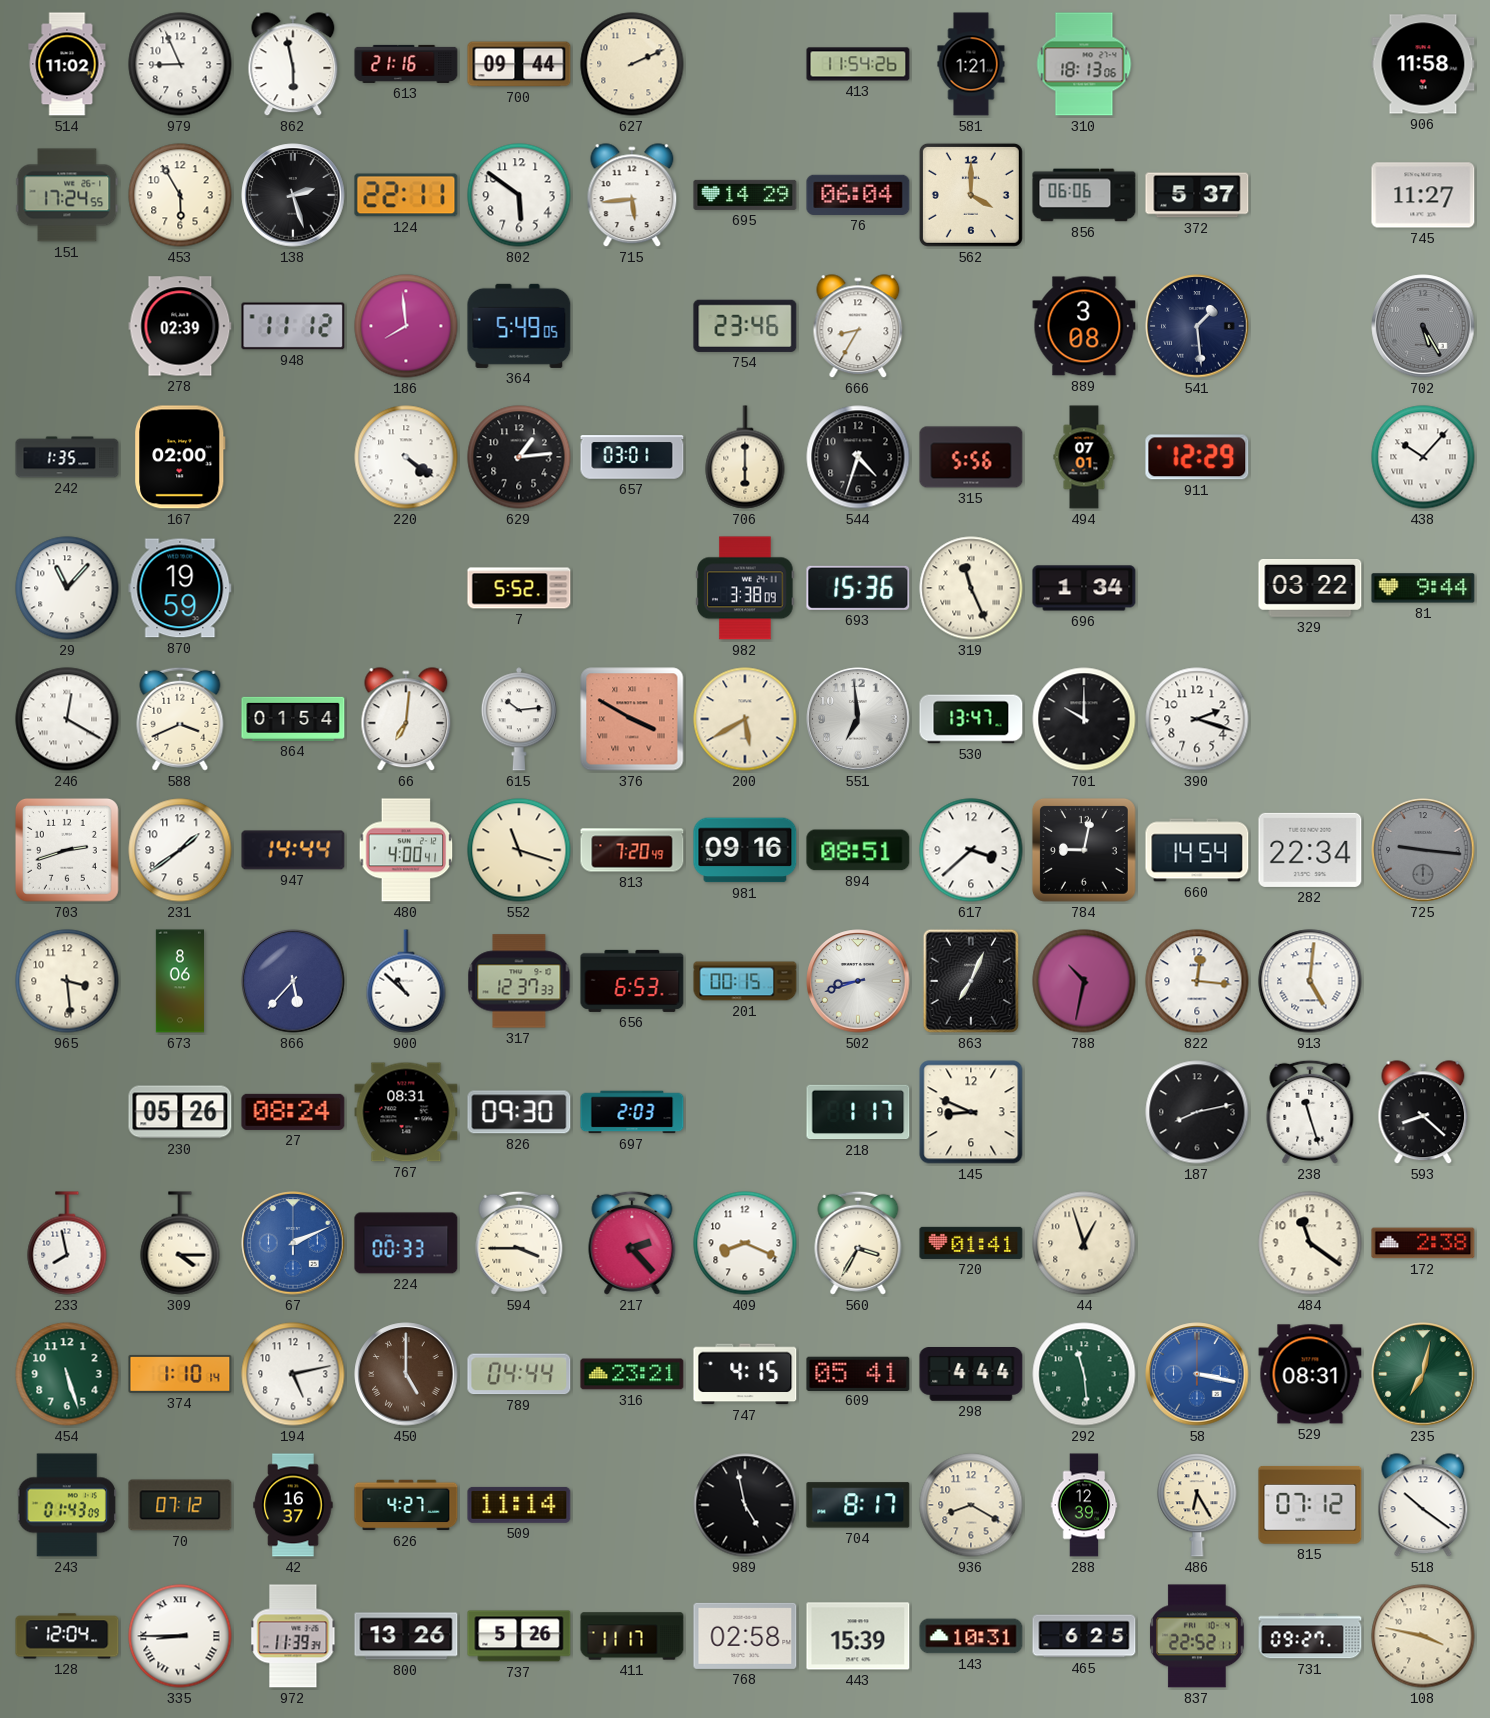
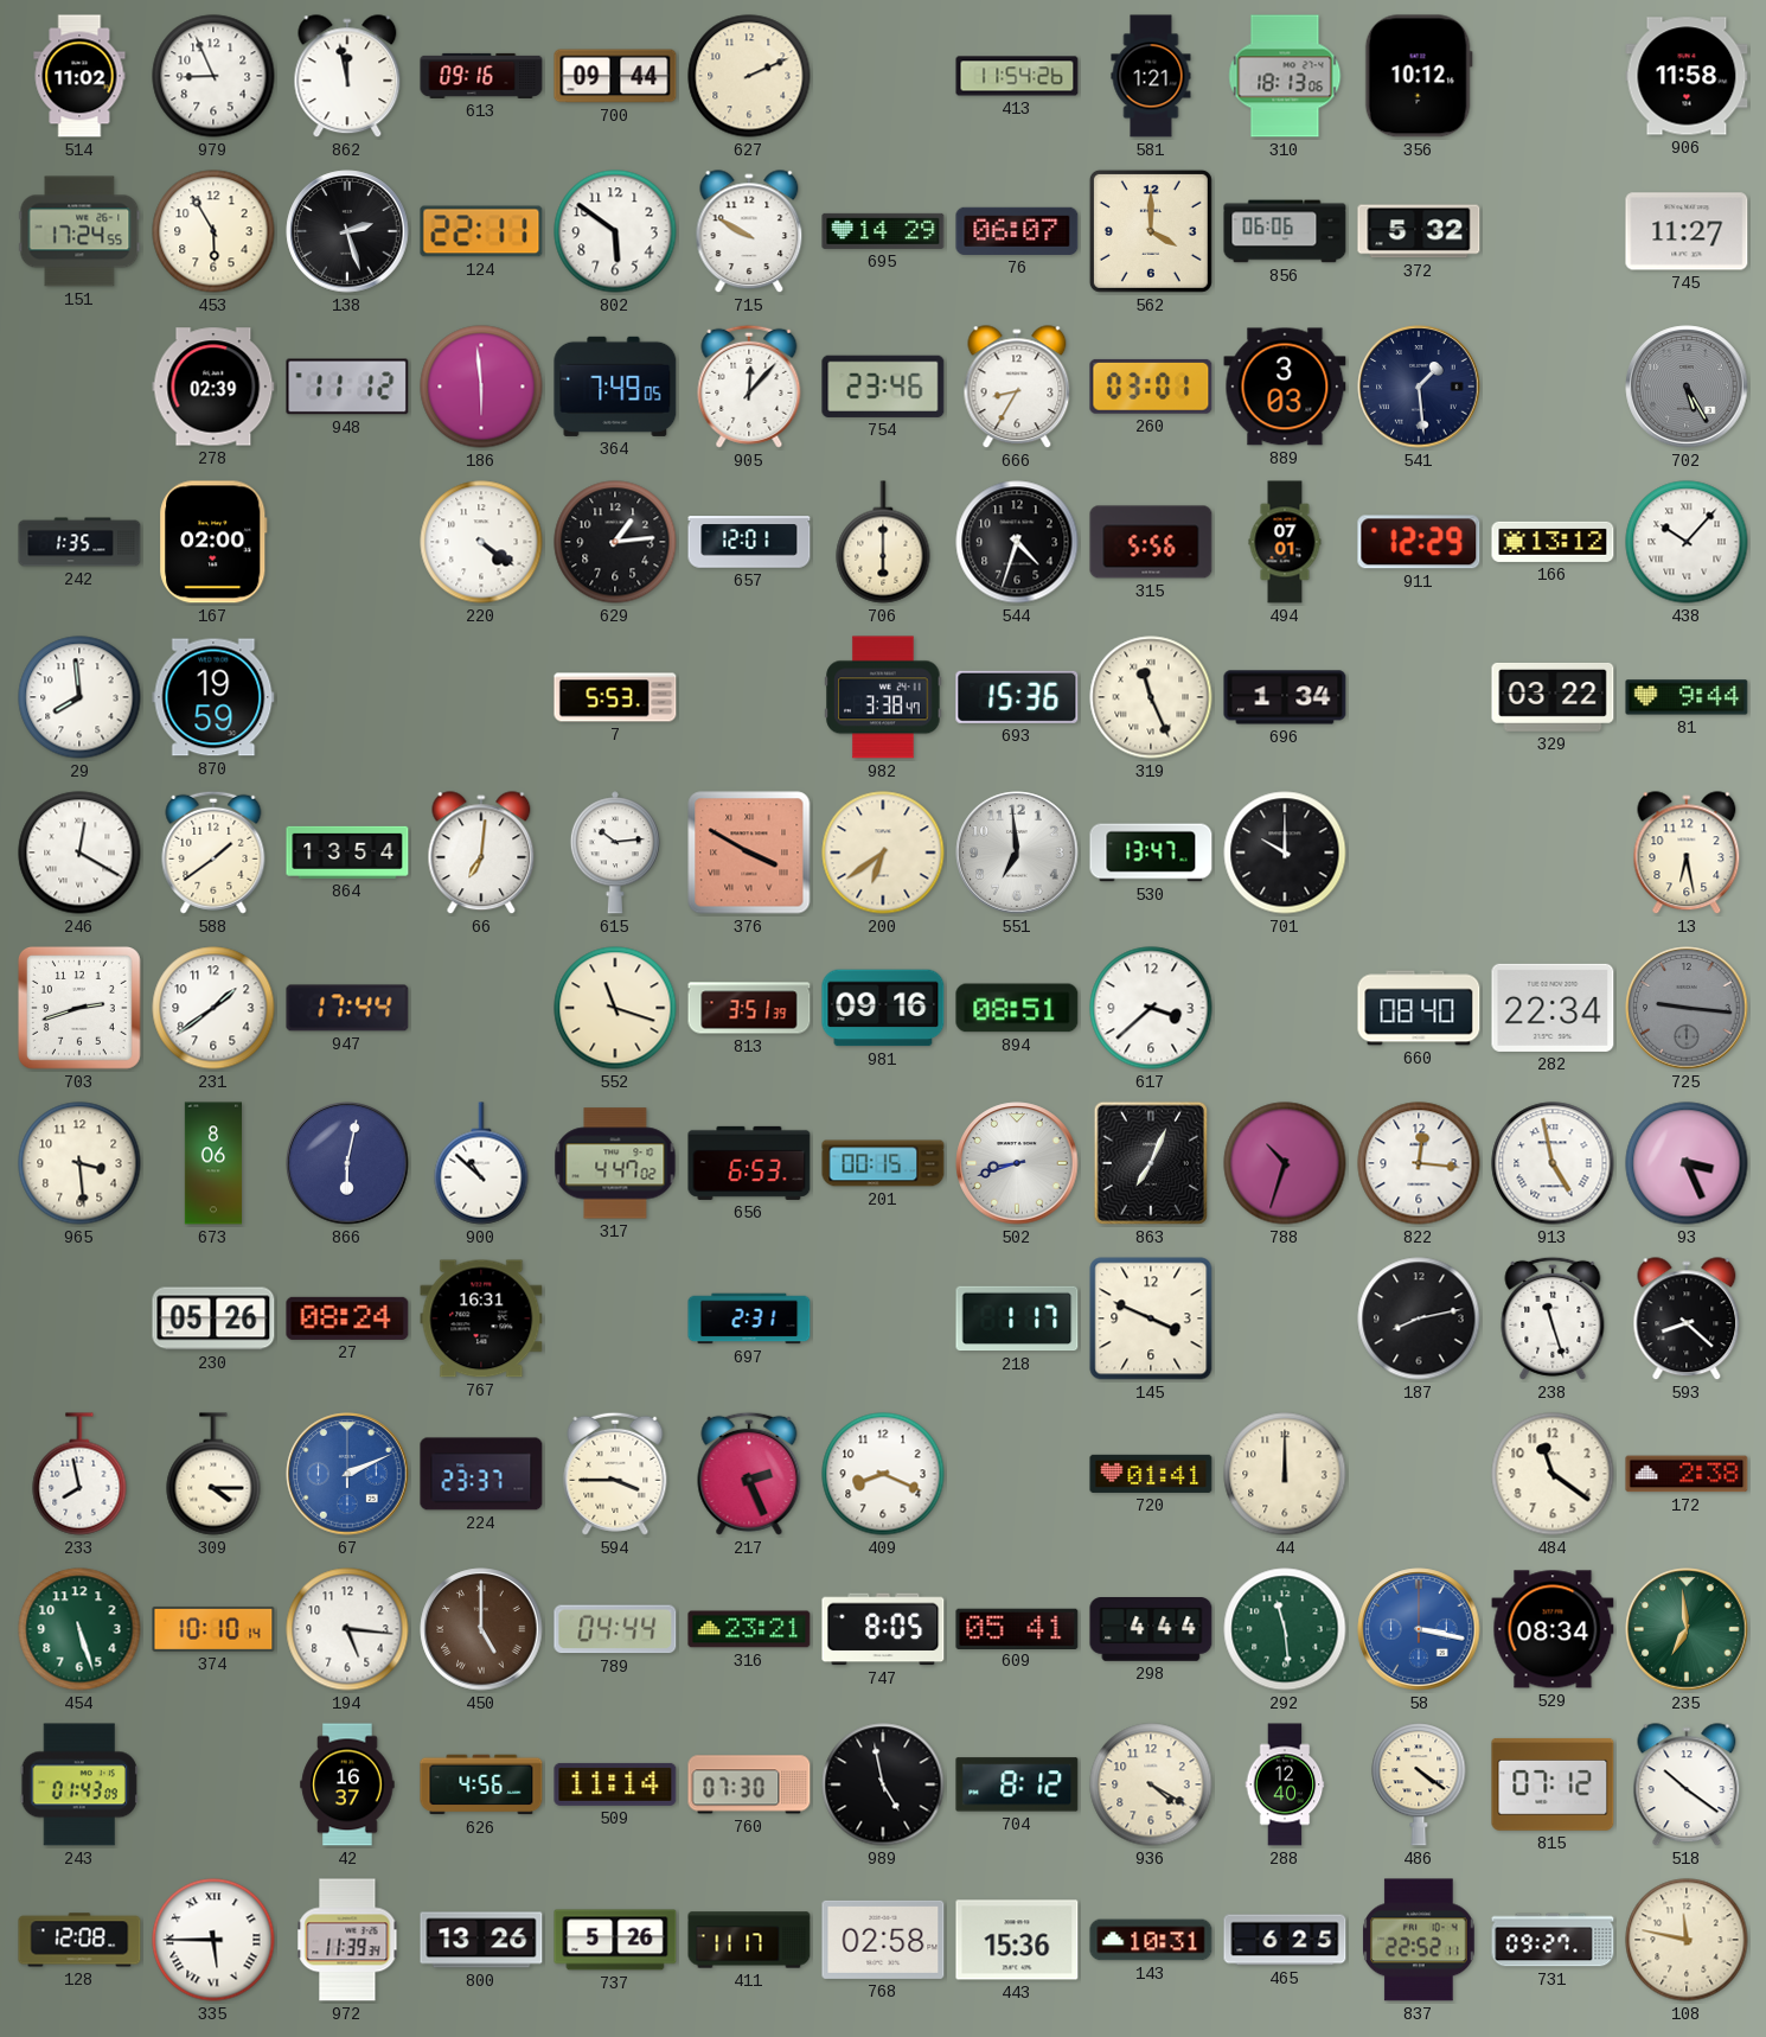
862: 5:58 -> 11:58 (347, 77)
613: 21:16 -> 09:16 (481, 76)
356: none -> 10:12 (1419, 76)
715: 5:44 -> 9:50 (749, 232)
76: 06:04 -> 06:07 (1017, 231)
372: 5:37 -> 5:32 (1419, 231)
186: 7:59 -> 5:59 (481, 387)
364: 5:49 -> 7:49 (615, 387)
905: none -> 12:07 (749, 387)
260: none -> 03:01 (1151, 387)
889: 3:08 -> 3:03 (1285, 387)
657: 03:01 -> 12:01 (749, 542)
166: none -> 13:12 (1553, 542)
29: 11:07 -> 7:59 (79, 697)
7: 5:52 -> 5:53 (615, 697)
982: 3:38:09 -> 3:38:47 (883, 697)
588: 3:41 -> 1:39 (213, 853)
864: 01:54 -> 13:54 (347, 853)
200: 5:40 -> 6:39 (883, 853)
390: 2:18 -> none (1197, 719)
13: none -> 6:28 (1687, 854)
947: 14:44 -> 17:44 (347, 1008)
480: 4:00 -> none (406, 850)
813: 7:20 -> 3:51 (749, 1008)
784: 9:02 -> none (1084, 850)
660: 14:54 -> 08:40 (1419, 1008)
866: 5:37 -> 6:02 (347, 1163)
317: 12:37 -> 4:47 (615, 1163)
788: 10:32 -> 10:33 (1285, 1163)
913: 5:01 -> 4:58 (1553, 1163)
93: none -> 3:26 (1687, 1163)
767: 08:31 -> 16:31 (481, 1318)
826: 09:30 -> none (519, 1112)
697: 2:03 -> 2:31 (749, 1318)
145: 8:49 -> 3:49 (1151, 1318)
224: 00:33 -> 23:37 (481, 1474)
217: 2:23 -> 2:26 (749, 1474)
560: 3:35 -> none (858, 1243)
44: 12:57 -> 12:00 (1285, 1474)
374: 1:10 -> 10:10 (213, 1629)
194: 5:13 -> 5:16 (347, 1629)
747: 4:15 -> 8:05 (883, 1629)
529: 08:31 -> 08:34 (1553, 1629)
235: 7:02 -> 6:59 (1687, 1629)
70: 07:12 -> none (180, 1505)
626: 4:27 -> 4:56 (481, 1784)
760: none -> 07:30 (749, 1784)
704: 8:17 -> 8:12 (1017, 1784)
936: 8:20 -> 4:20 (1151, 1784)
288: 12:39 -> 12:40 (1285, 1784)
486: 6:25 -> 4:21 (1419, 1784)
128: 12:04 -> 12:08 (79, 1940)
335: 8:45 -> 5:45 (213, 1940)
443: 15:39 -> 15:36 (1017, 1940)
108: 3:47 -> 11:47 (1687, 1940)
